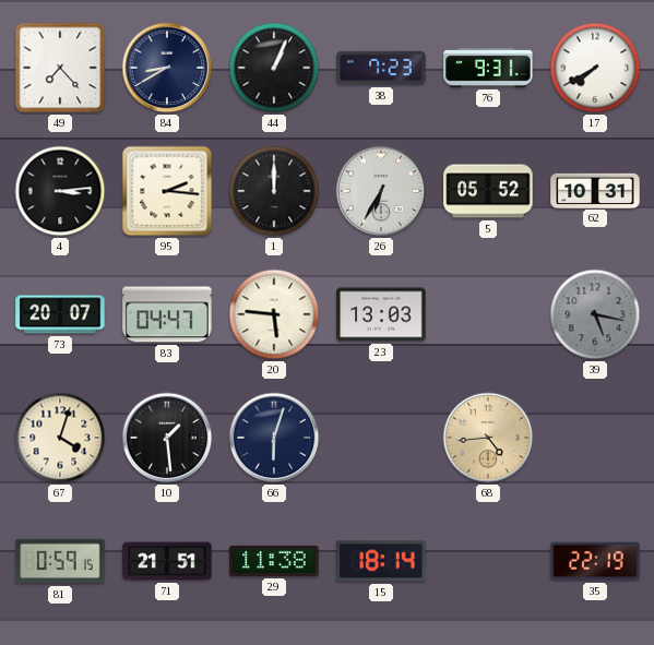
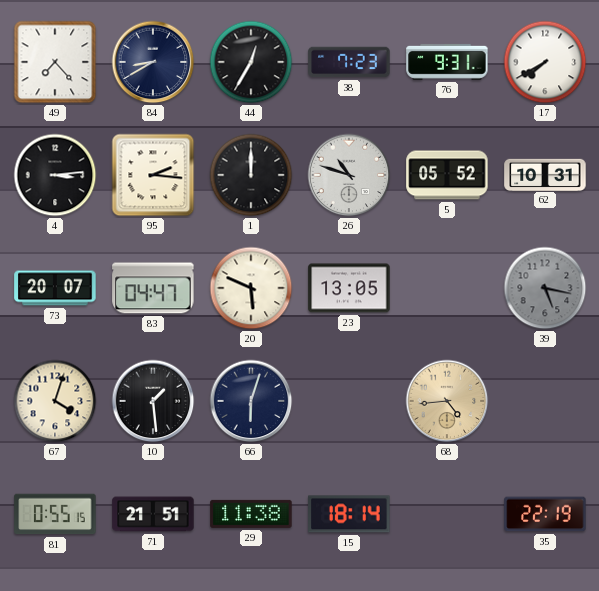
44: 1:04 -> 12:35 (251, 62)
26: 6:35 -> 10:48 (349, 175)
20: 5:46 -> 5:49 (251, 288)
23: 13:03 -> 13:05 (349, 288)
81: 0:59 -> 0:55 (55, 514)
